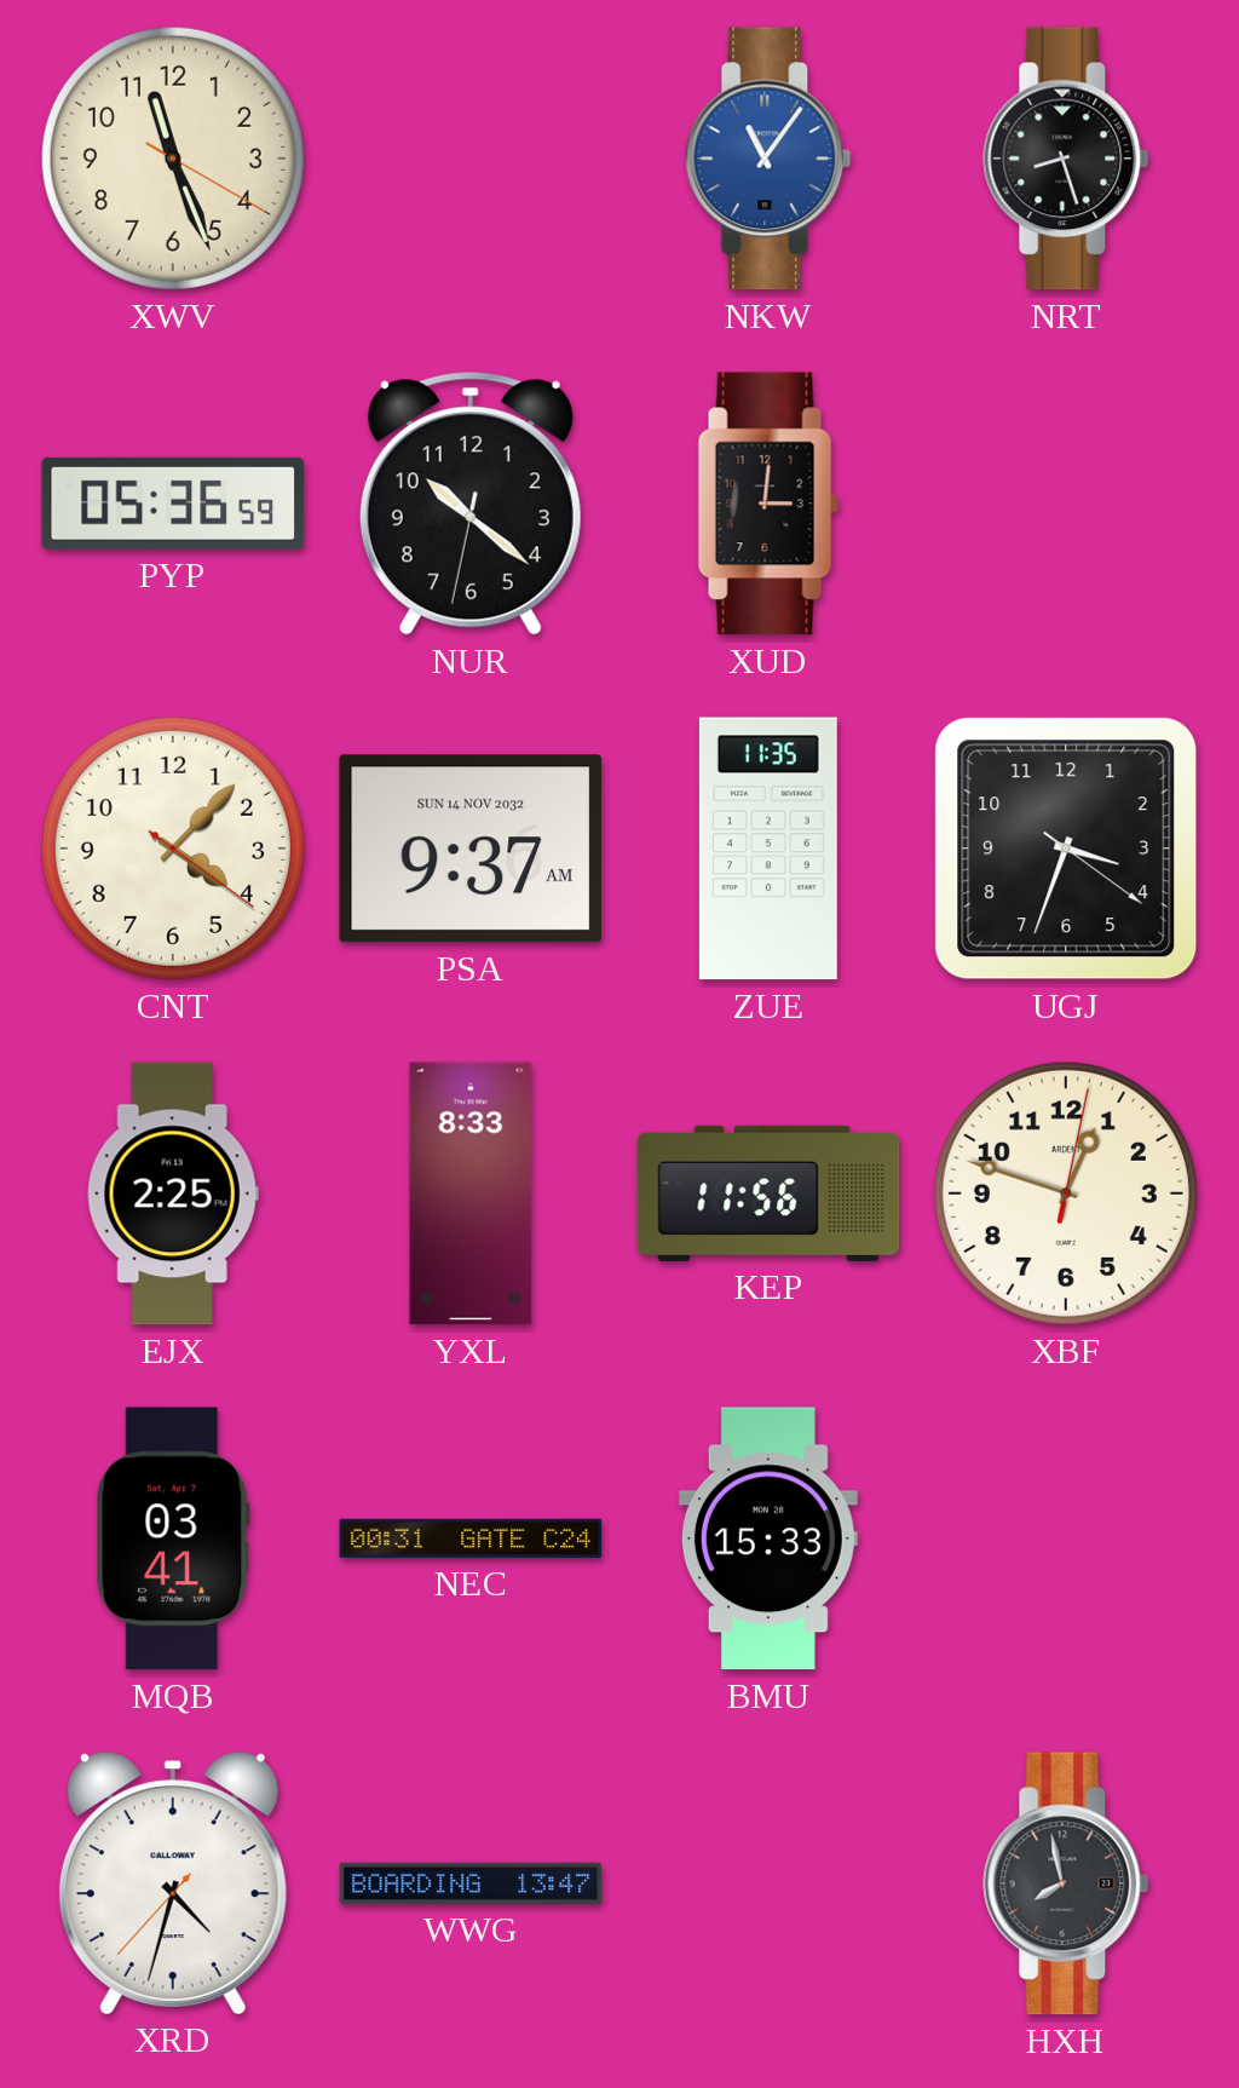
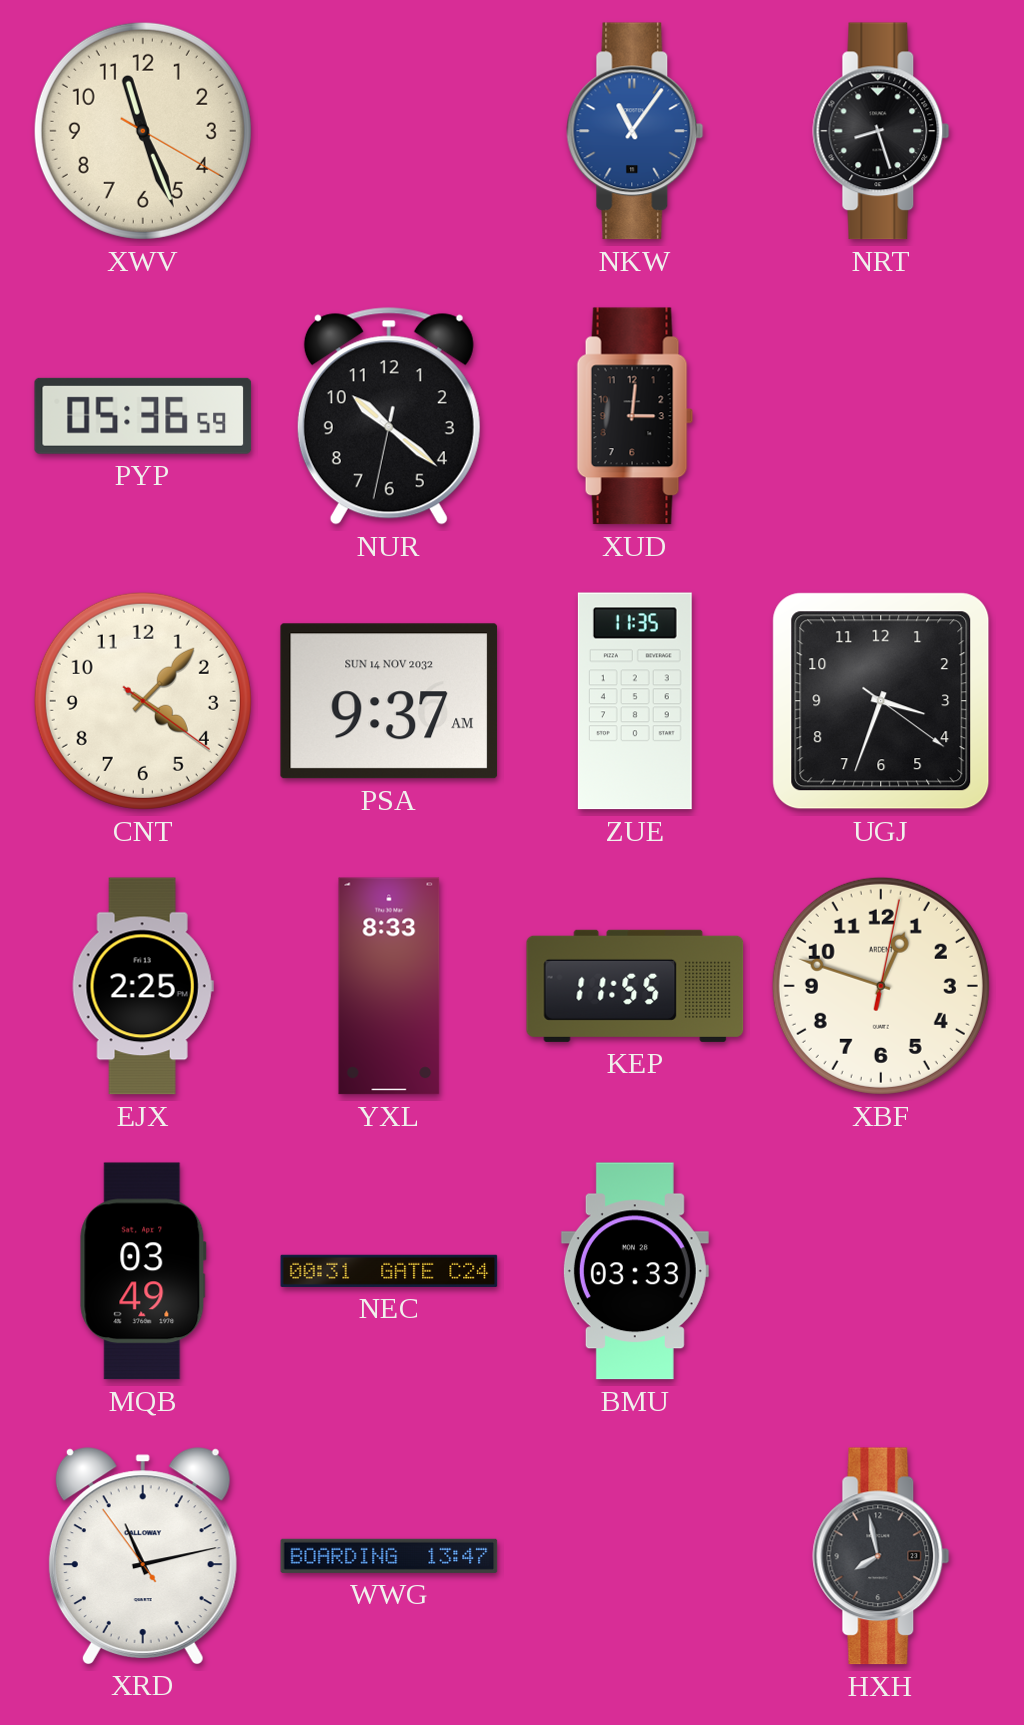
KEP: 11:56 -> 11:55 (635, 986)
MQB: 03:41 -> 03:49 (143, 1271)
BMU: 15:33 -> 03:33 (635, 1271)
XRD: 4:32 -> 11:12 (143, 1556)
